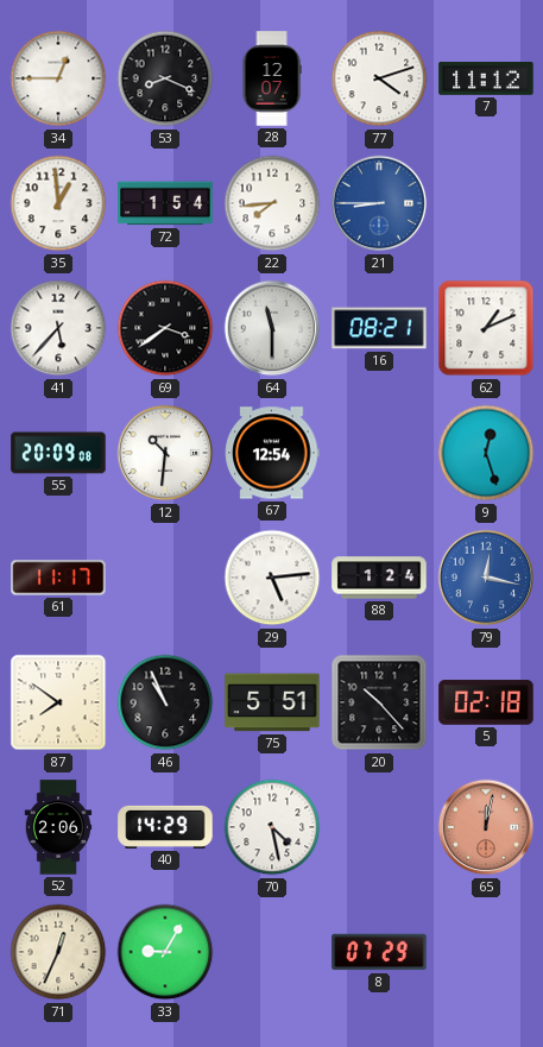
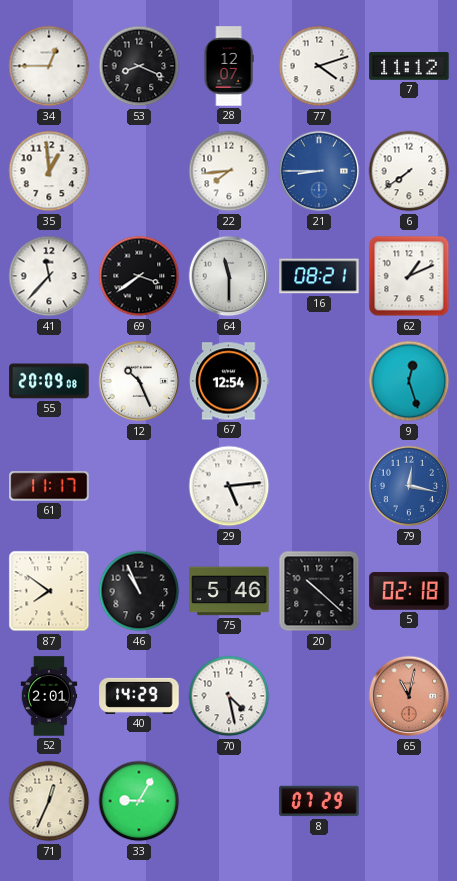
72: 1:54 -> none (165, 203)
6: none -> 7:39 (409, 171)
41: 5:37 -> 11:37 (49, 276)
12: 10:31 -> 10:26 (139, 381)
88: 1:24 -> none (379, 578)
75: 5:51 -> 5:46 (229, 591)
20: 10:23 -> 10:22 (319, 591)
52: 2:06 -> 2:01 (49, 696)
65: 12:02 -> 11:02 (409, 696)
